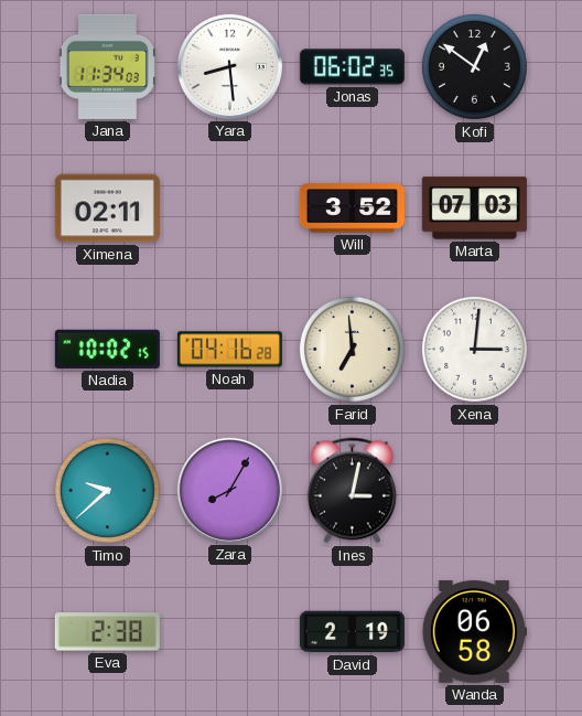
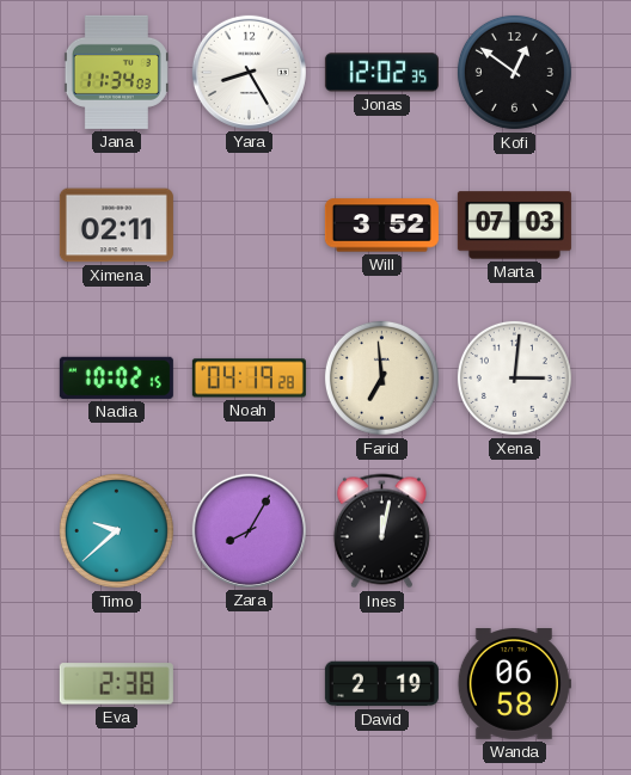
Yara: 8:29 -> 8:25 (249, 72)
Jonas: 06:02 -> 12:02 (381, 73)
Noah: 04:16 -> 04:19 (249, 379)
Ines: 3:02 -> 12:02 (381, 531)
